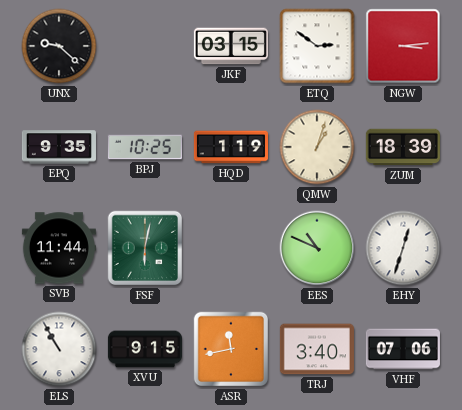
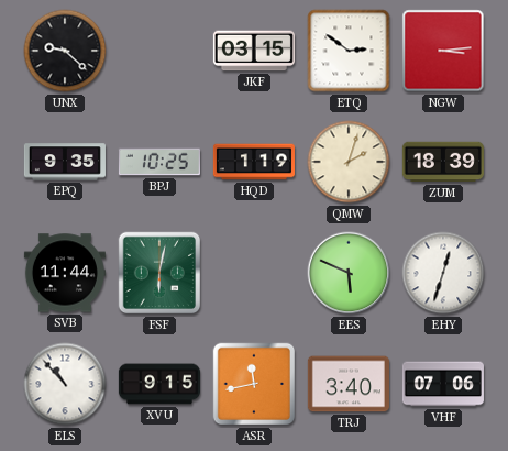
QMW: 1:03 -> 2:03 (349, 162)
EES: 10:49 -> 5:49 (349, 273)
ELS: 10:55 -> 10:53 (65, 384)
